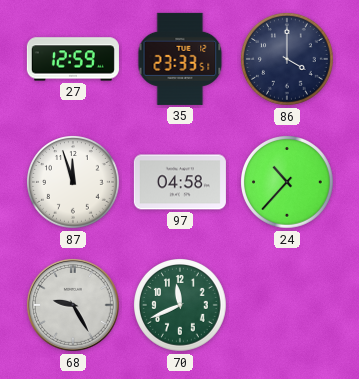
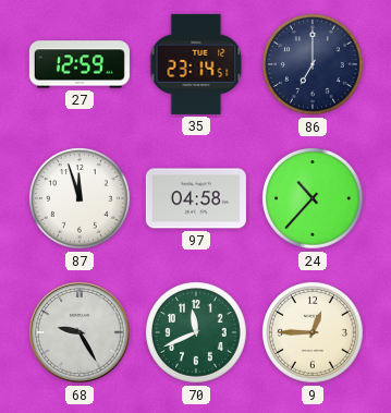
35: 23:33 -> 23:14 (196, 64)
86: 4:00 -> 7:00 (314, 65)
9: none -> 12:45 (314, 333)
